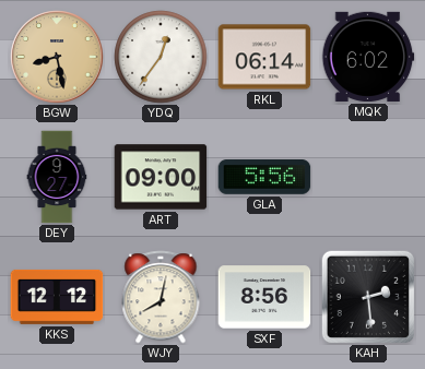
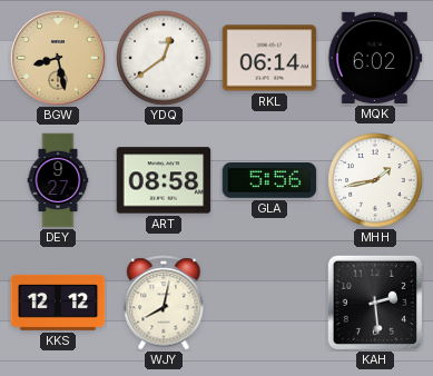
YDQ: 12:36 -> 12:39 (164, 58)
ART: 09:00 -> 08:58 (164, 180)
MHH: none -> 1:43 (375, 180)
SXF: 8:56 -> none (264, 297)
